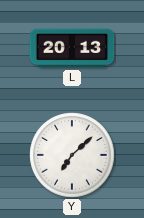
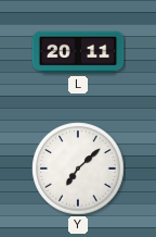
L: 20:13 -> 20:11 (78, 52)
